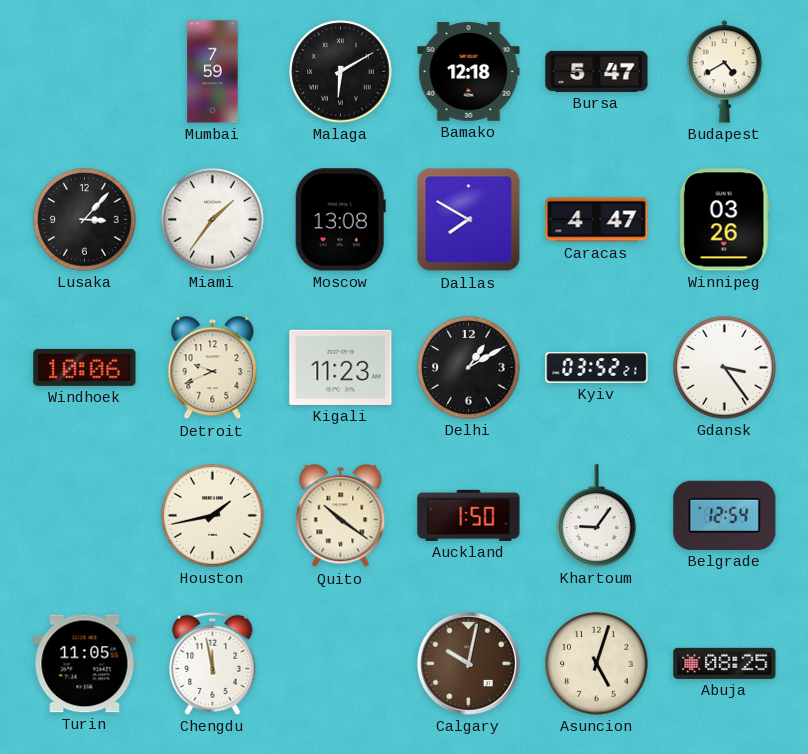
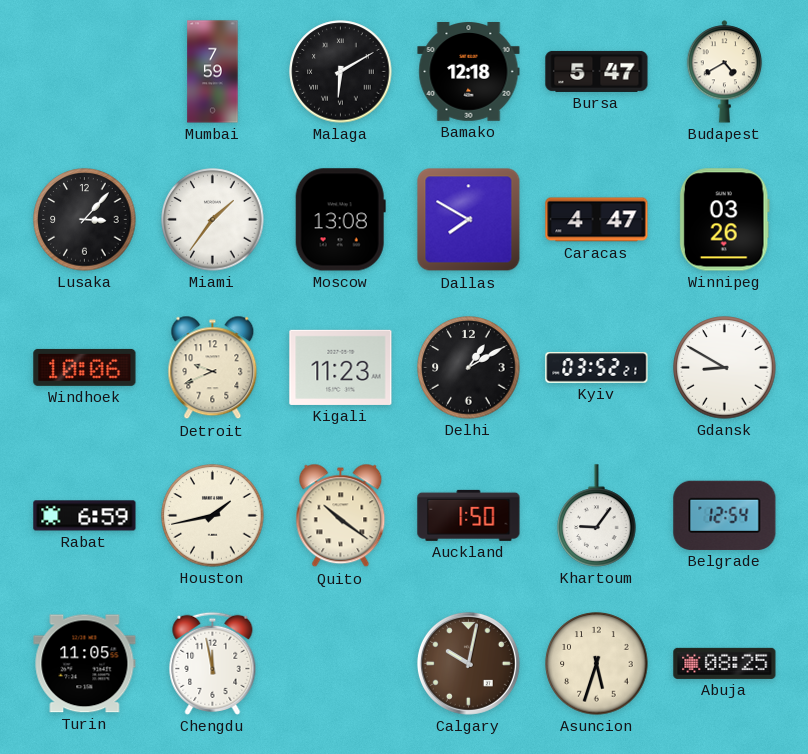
Gdansk: 3:24 -> 8:50 (725, 368)
Rabat: none -> 6:59 (85, 516)
Asuncion: 5:03 -> 5:33 (597, 664)
